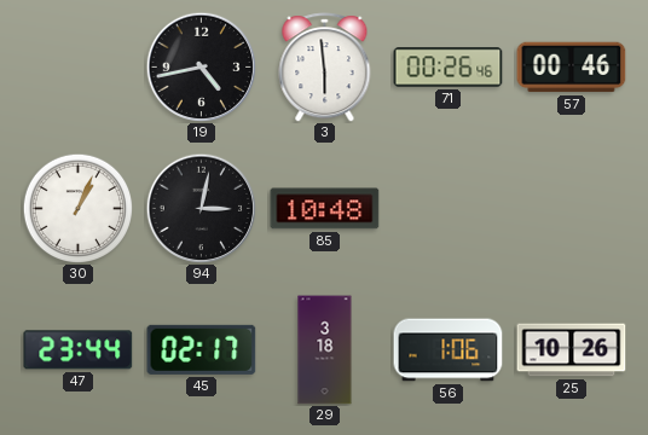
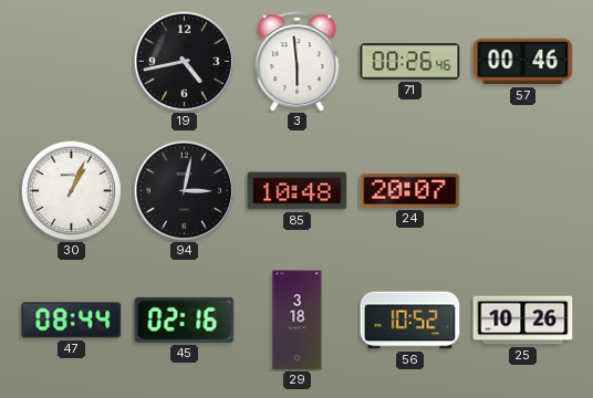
24: none -> 20:07 (410, 190)
47: 23:44 -> 08:44 (72, 321)
45: 02:17 -> 02:16 (185, 320)
56: 1:06 -> 10:52 (410, 321)
